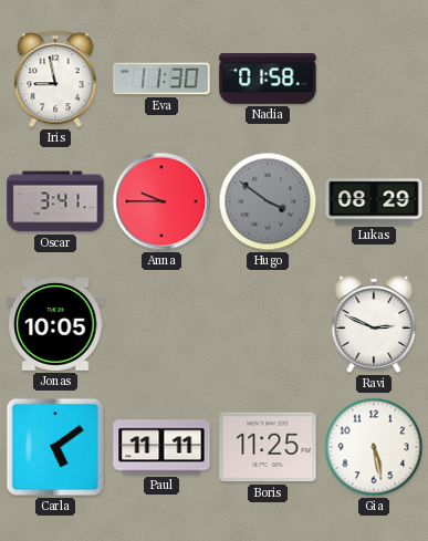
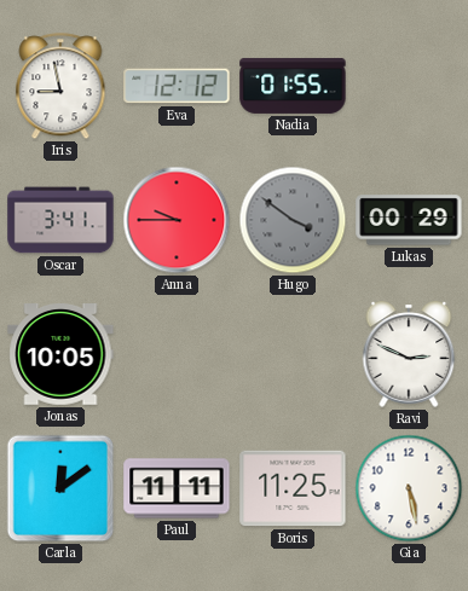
Eva: 11:30 -> 12:12 (177, 86)
Nadia: 01:58 -> 01:55 (293, 86)
Lukas: 08:29 -> 00:29 (409, 220)
Carla: 5:09 -> 12:09 (60, 488)
